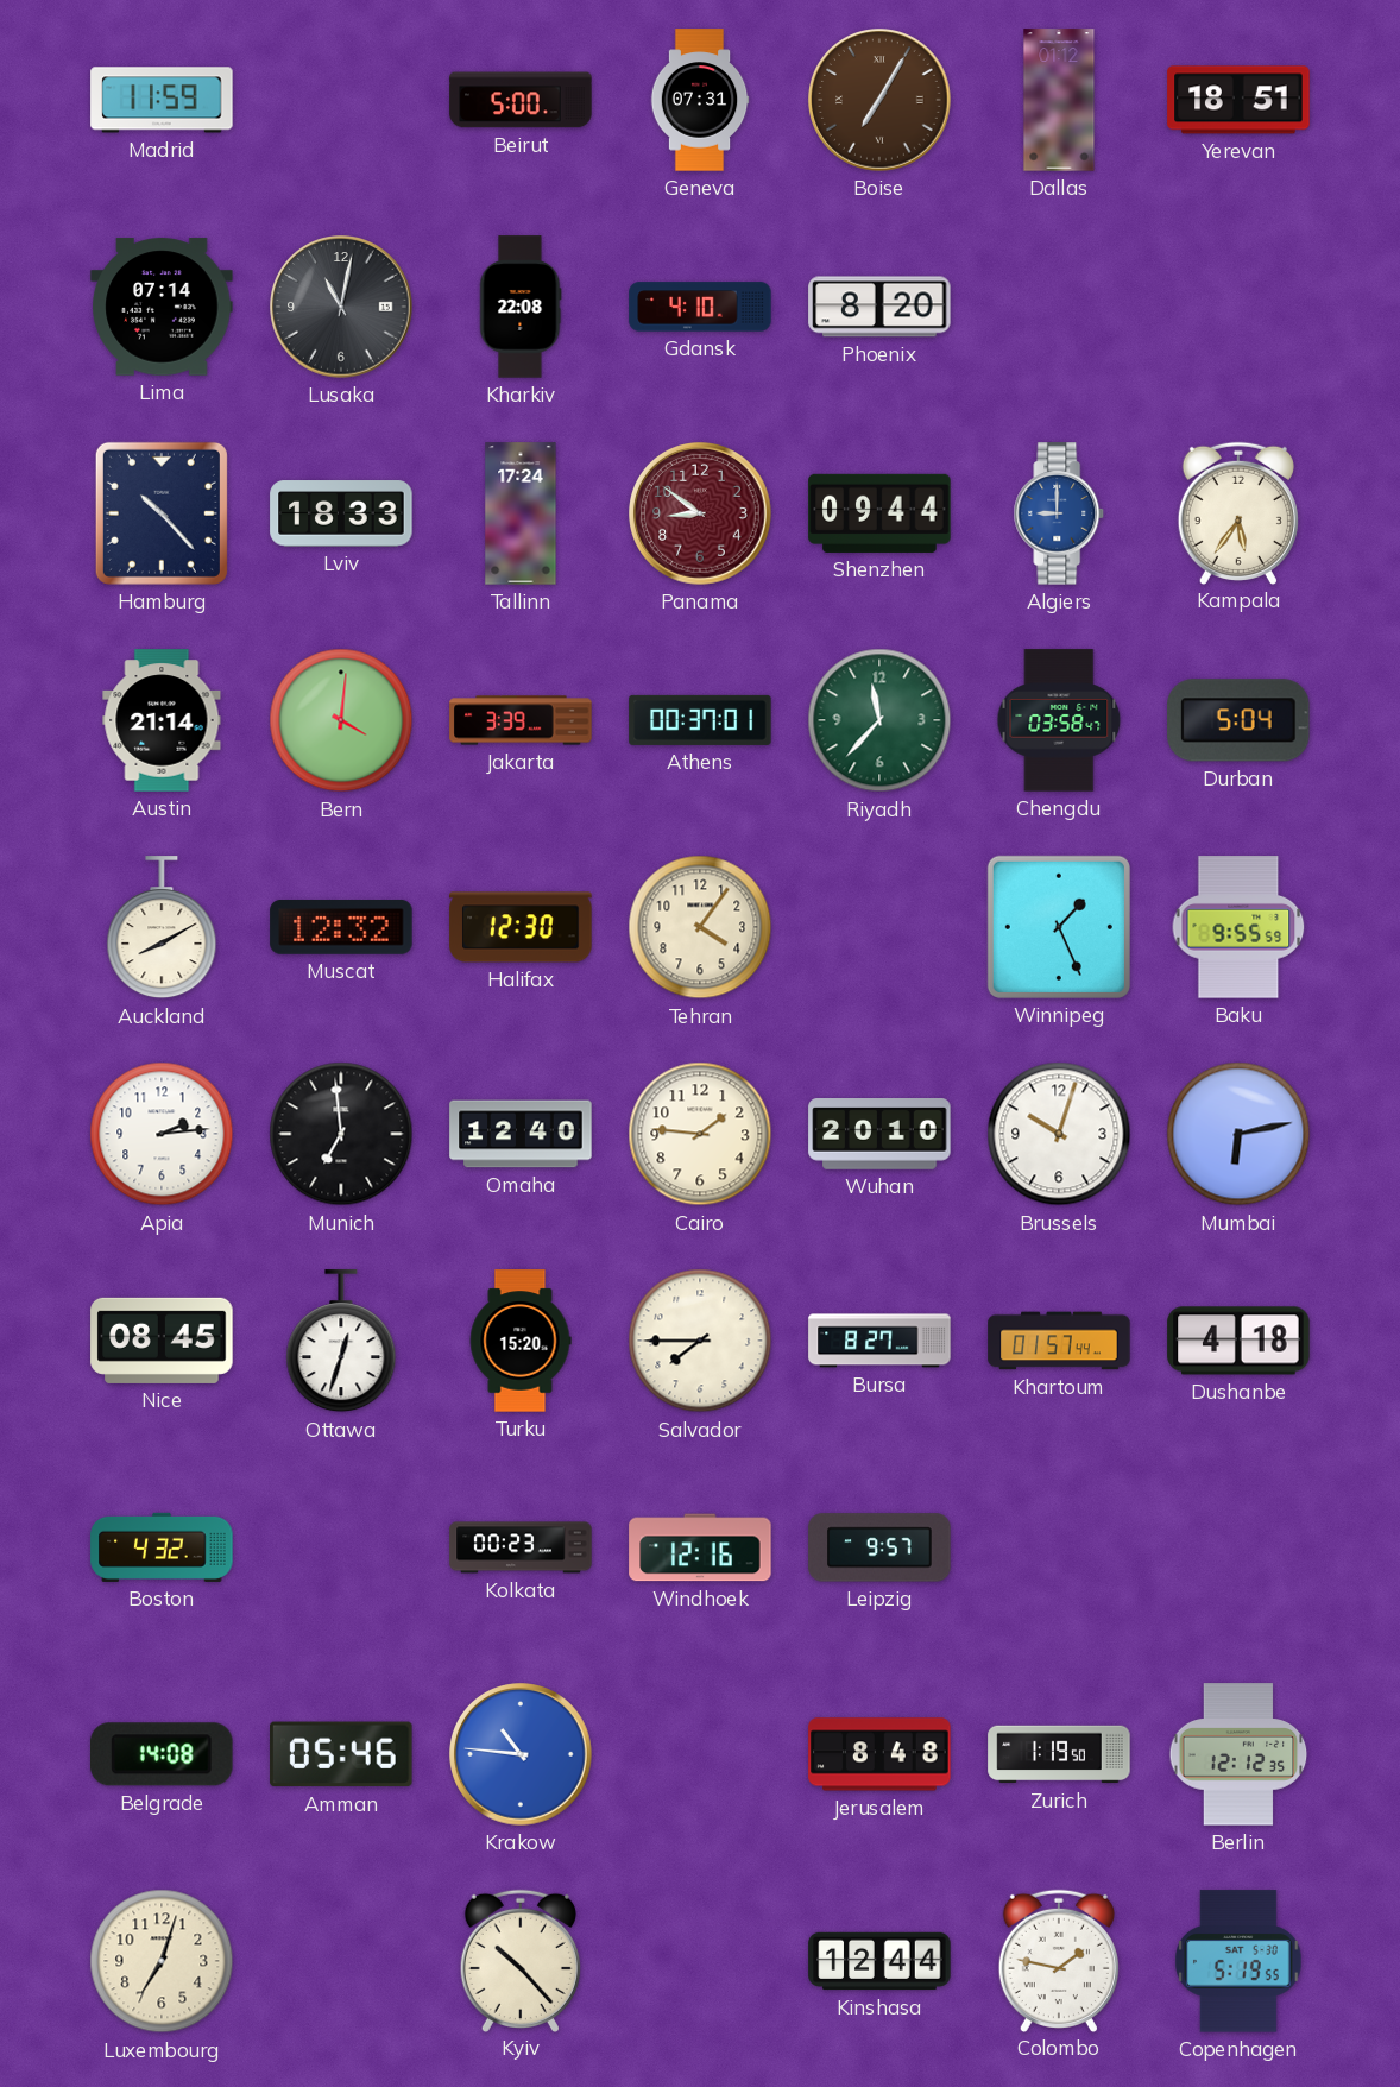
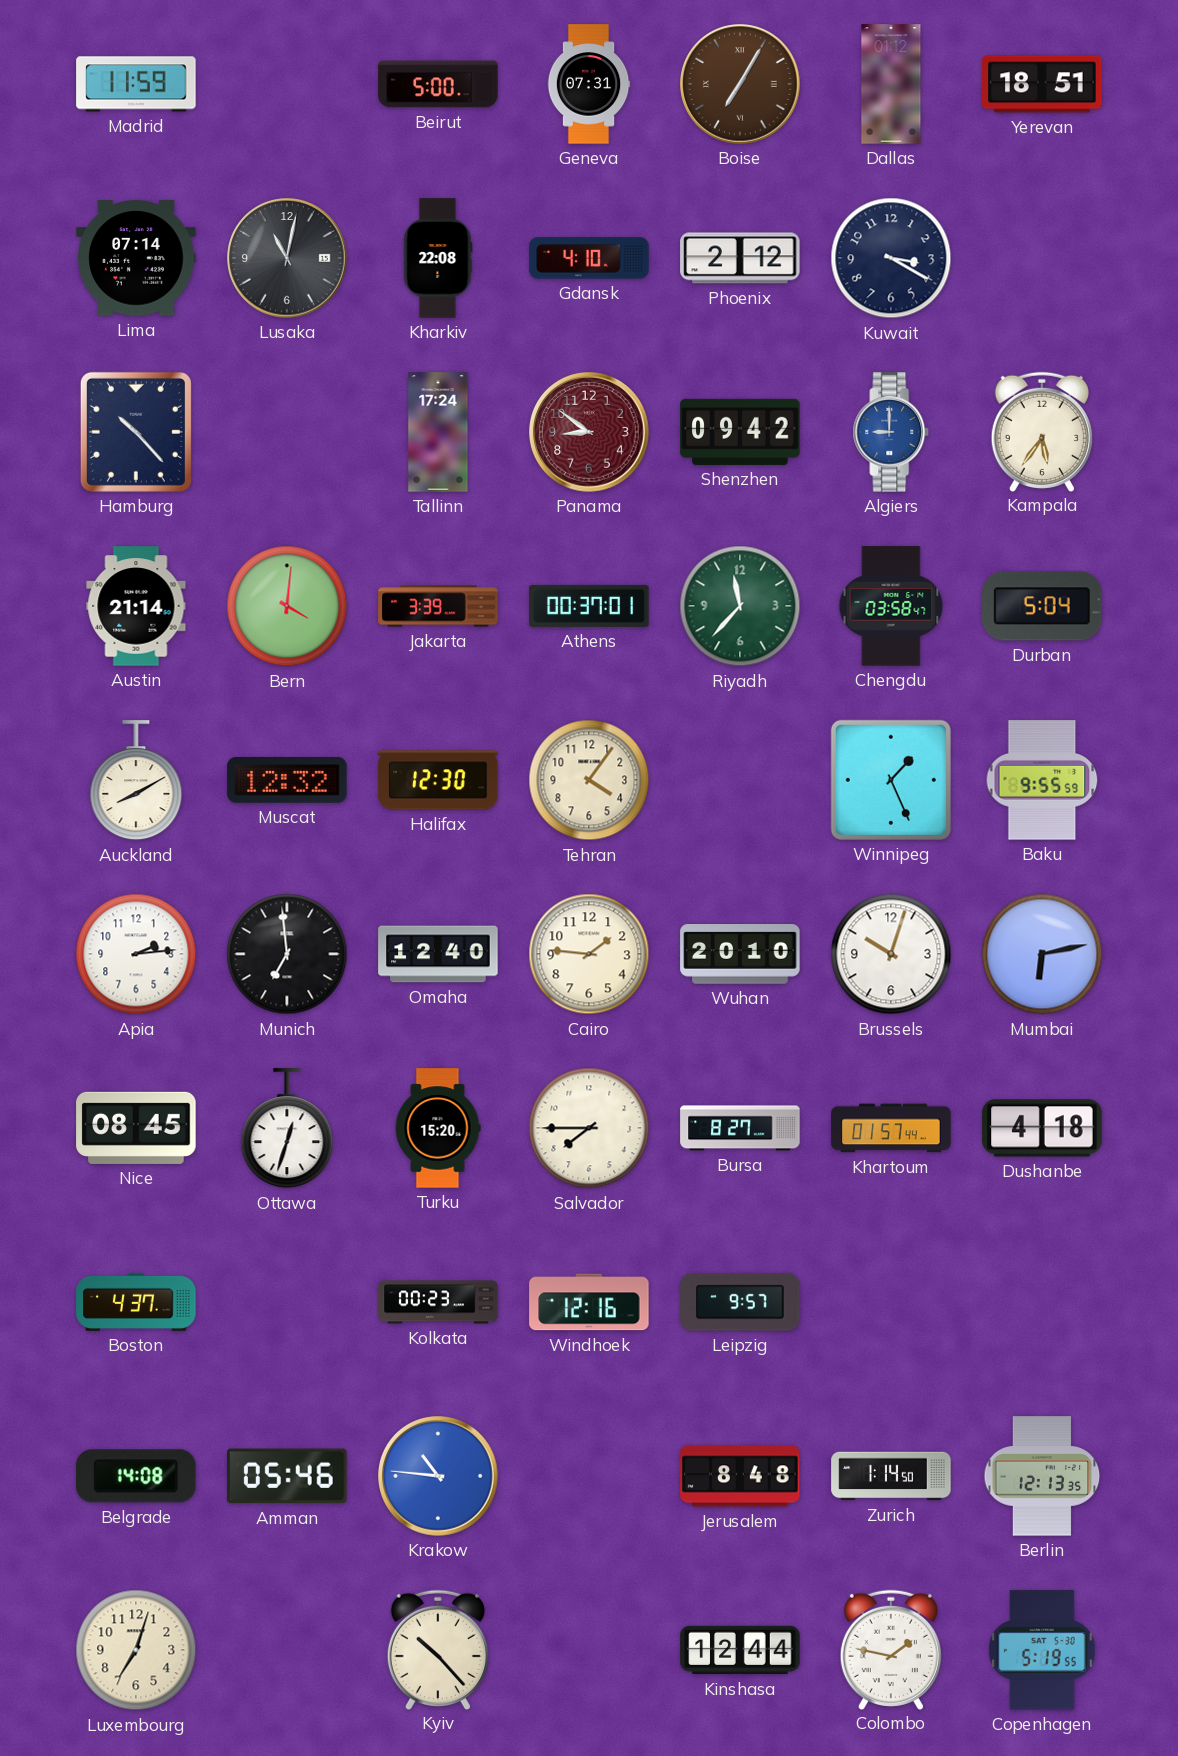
Phoenix: 8:20 -> 2:12 (740, 258)
Kuwait: none -> 3:20 (891, 258)
Lviv: 18:33 -> none (341, 513)
Shenzhen: 09:44 -> 09:42 (740, 432)
Boston: 4:32 -> 4:37 (136, 1302)
Zurich: 1:19 -> 1:14 (891, 1476)
Berlin: 12:12 -> 12:13 (1042, 1476)
